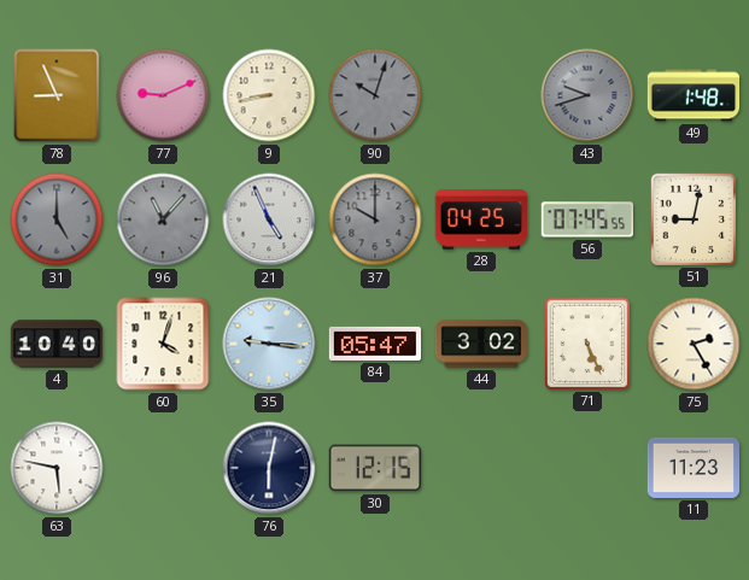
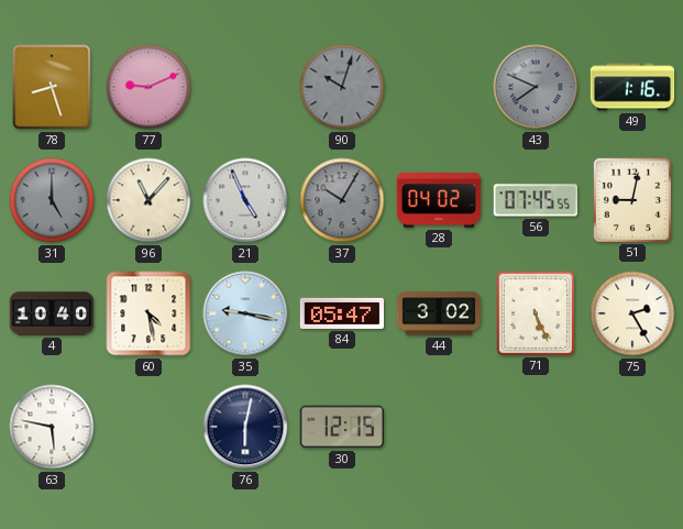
78: 8:56 -> 8:27 (52, 87)
9: 8:43 -> none (269, 95)
43: 9:42 -> 7:49 (536, 87)
49: 1:48 -> 1:16 (632, 87)
96 dial: grey -> cream (148, 200)
37: 10:00 -> 10:05 (342, 200)
28: 04:25 -> 04:02 (438, 200)
60: 4:03 -> 4:28 (148, 313)
35: 9:16 -> 9:17 (245, 313)
11: 11:23 -> none (694, 468)
